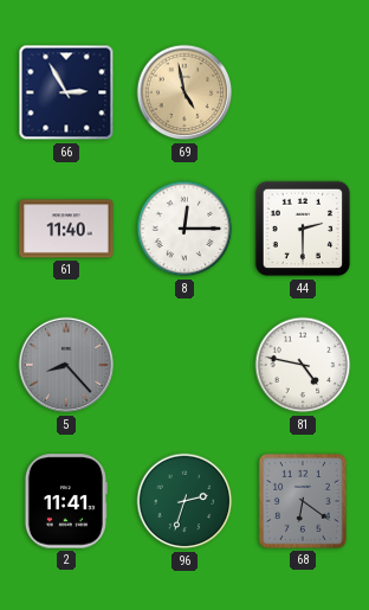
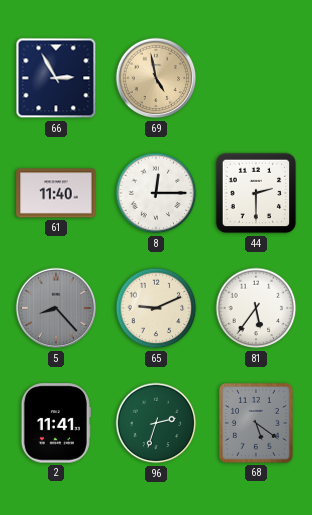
65: none -> 9:11 (156, 308)
81: 4:47 -> 5:36 (256, 308)
68: 6:21 -> 5:21 (256, 423)
